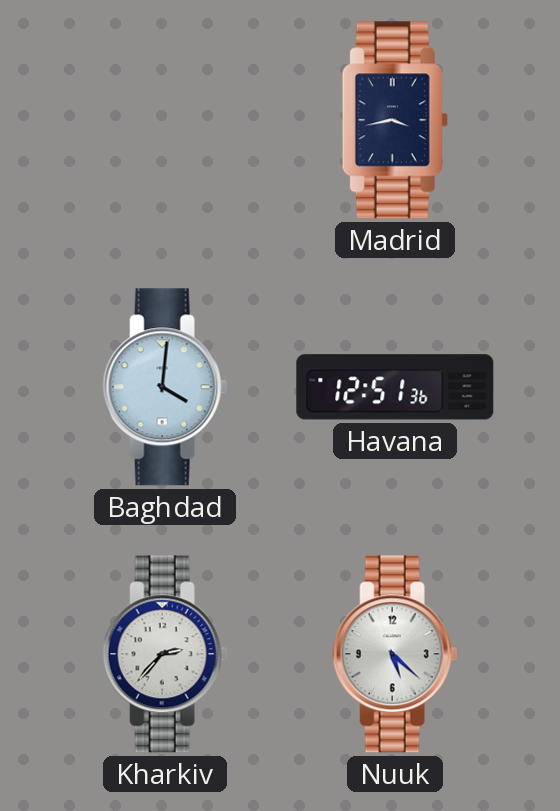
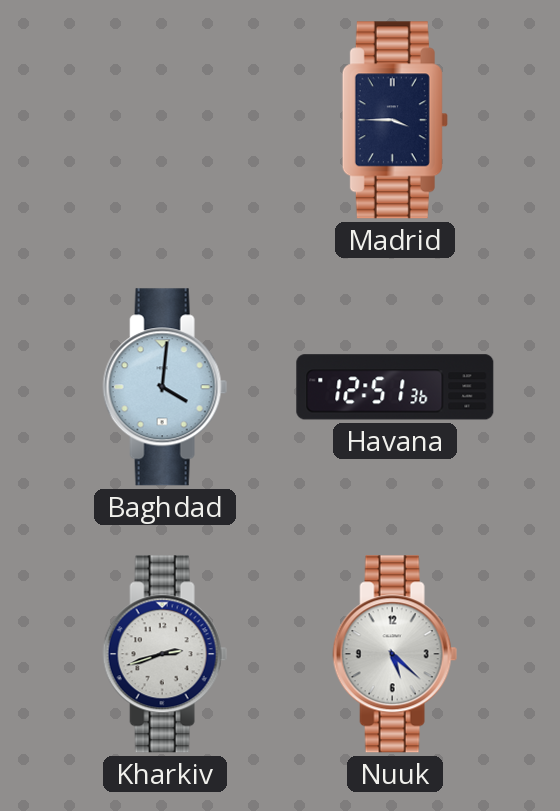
Madrid: 3:43 -> 3:45 (395, 120)
Kharkiv: 2:37 -> 2:42 (165, 654)
